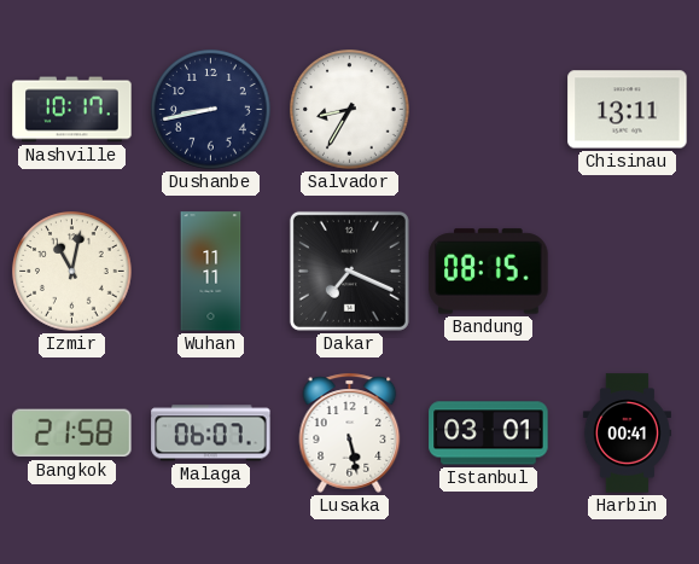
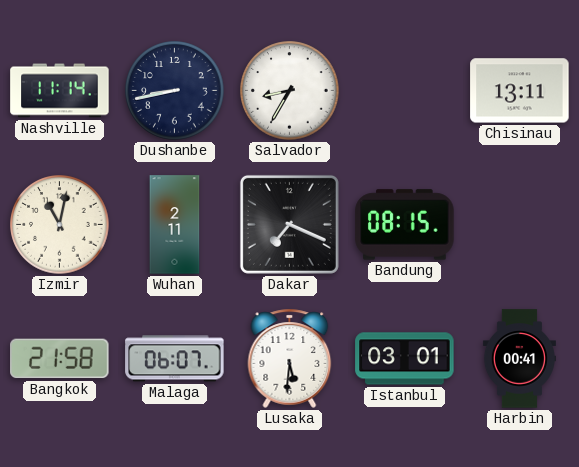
Nashville: 10:17 -> 11:14 (60, 91)
Wuhan: 11:11 -> 2:11 (175, 225)
Lusaka: 5:28 -> 5:31 (290, 358)
